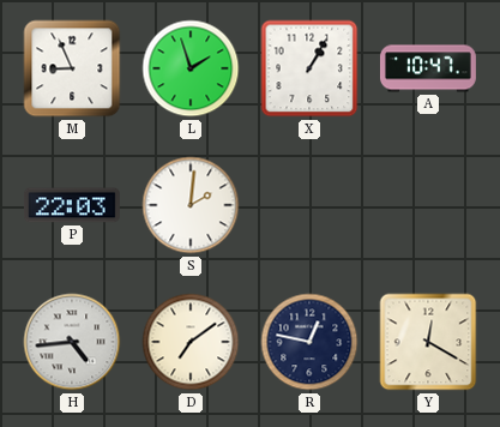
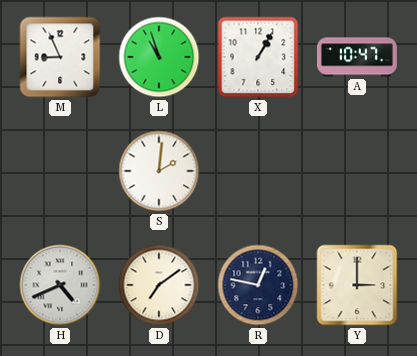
L: 1:57 -> 10:57 (159, 57)
P: 22:03 -> none (72, 205)
H: 4:44 -> 4:41 (60, 285)
Y: 12:20 -> 3:00 (357, 285)
